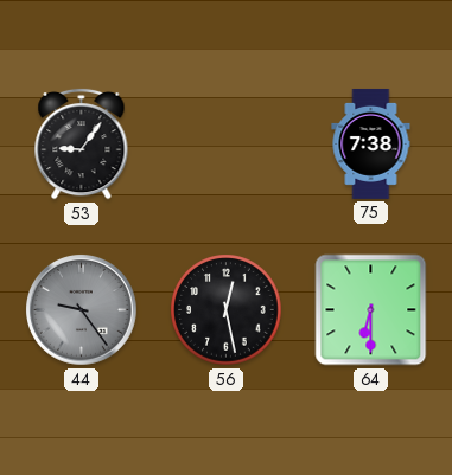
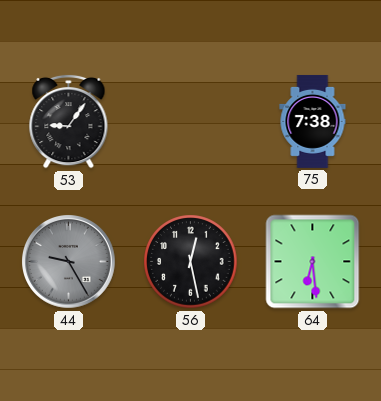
44: 9:24 -> 9:25 (69, 262)
64: 6:30 -> 6:29 (313, 262)
